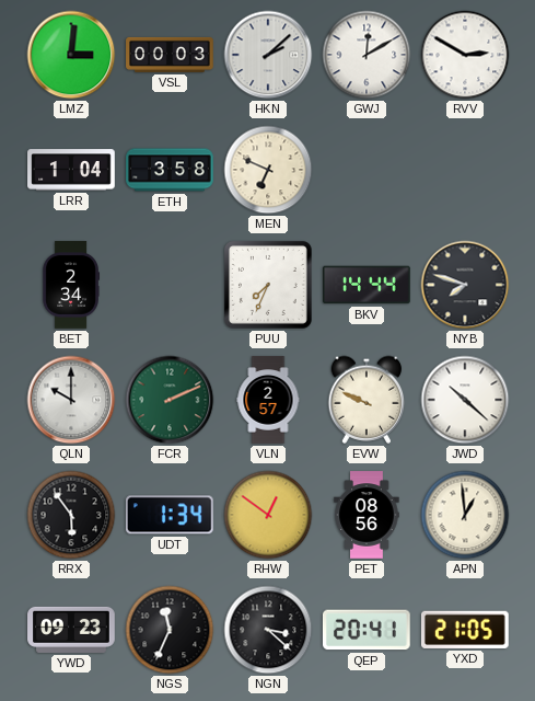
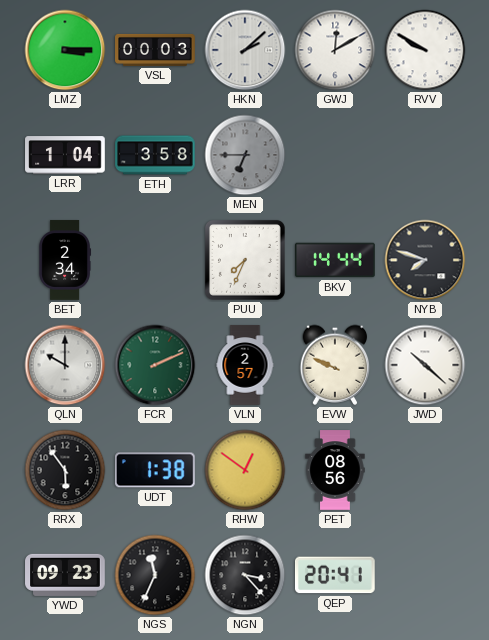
LMZ: 3:01 -> 3:15 (65, 50)
RVV: 2:50 -> 9:50 (425, 50)
MEN: 6:49 -> 6:45 (245, 155)
MEN dial: cream -> grey (245, 155)
UDT: 1:34 -> 1:38 (155, 470)
APN: 12:59 -> none (465, 515)
NGN: 3:22 -> 3:23 (245, 575)
YXD: 21:05 -> none (465, 630)
